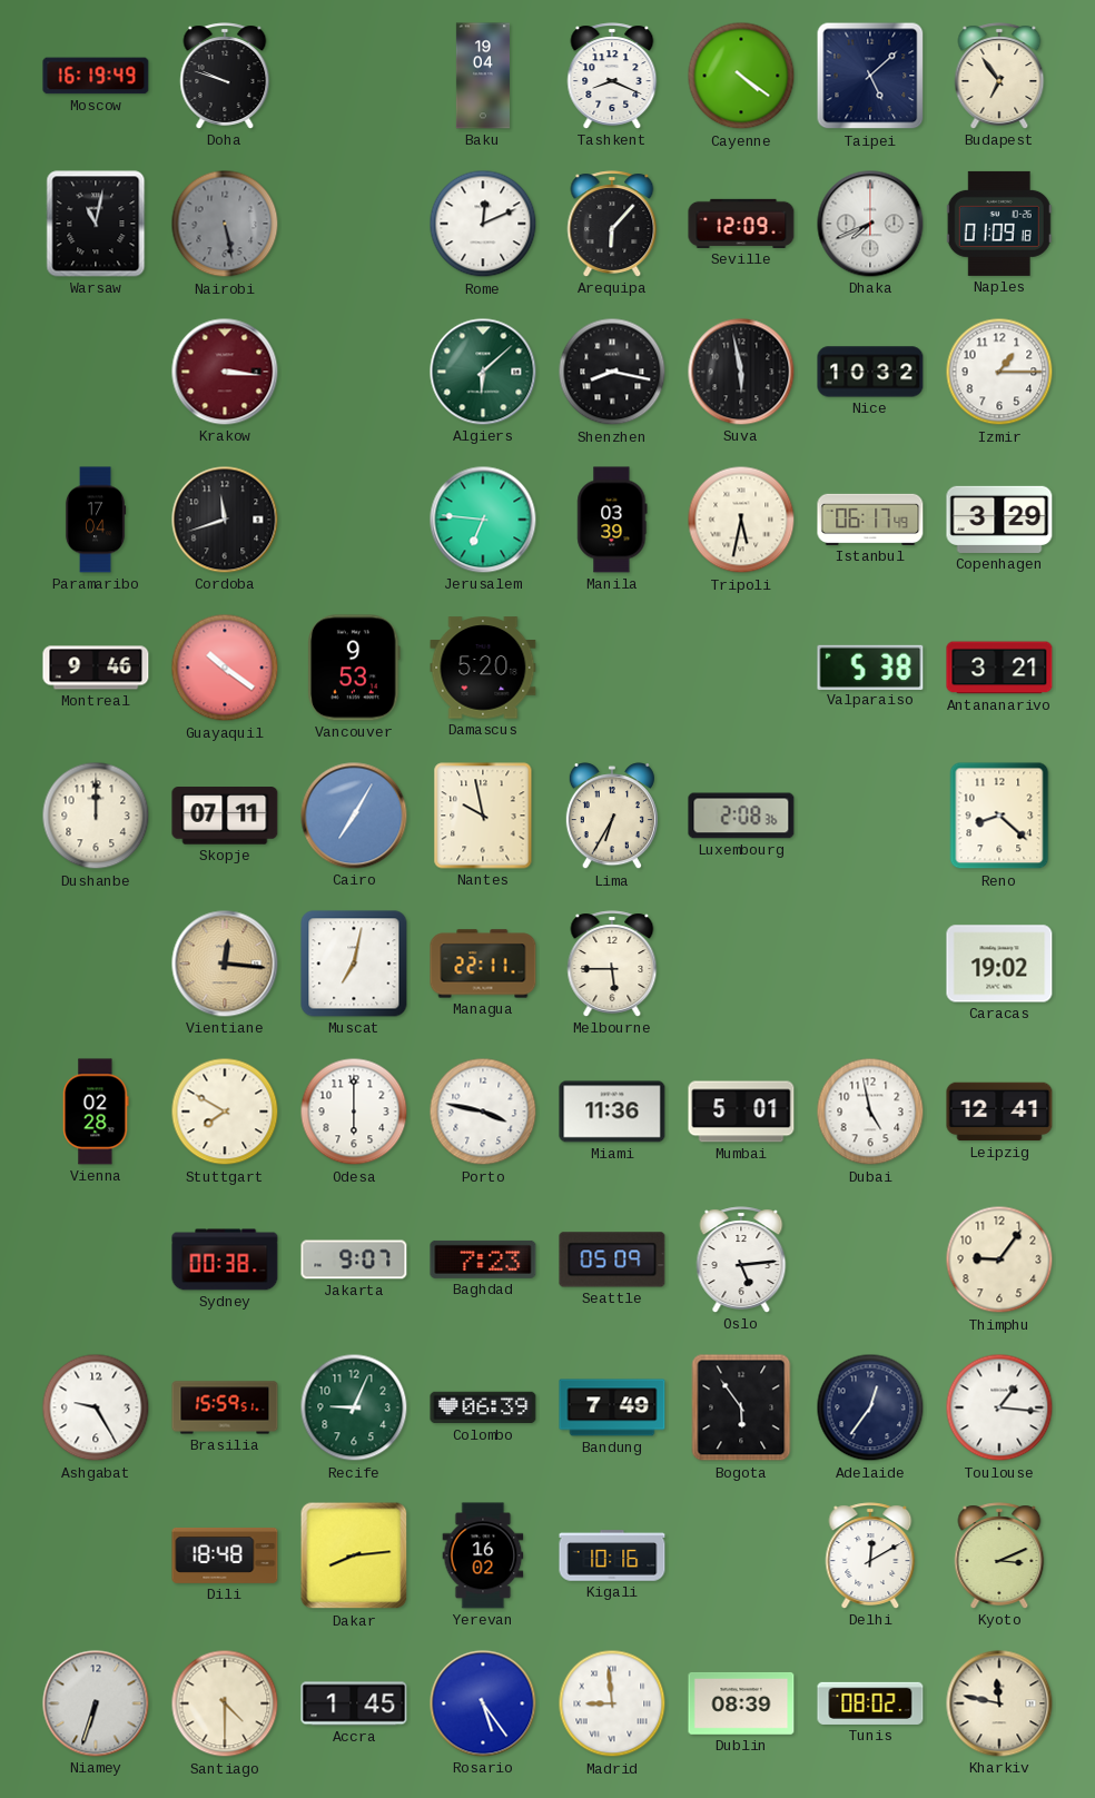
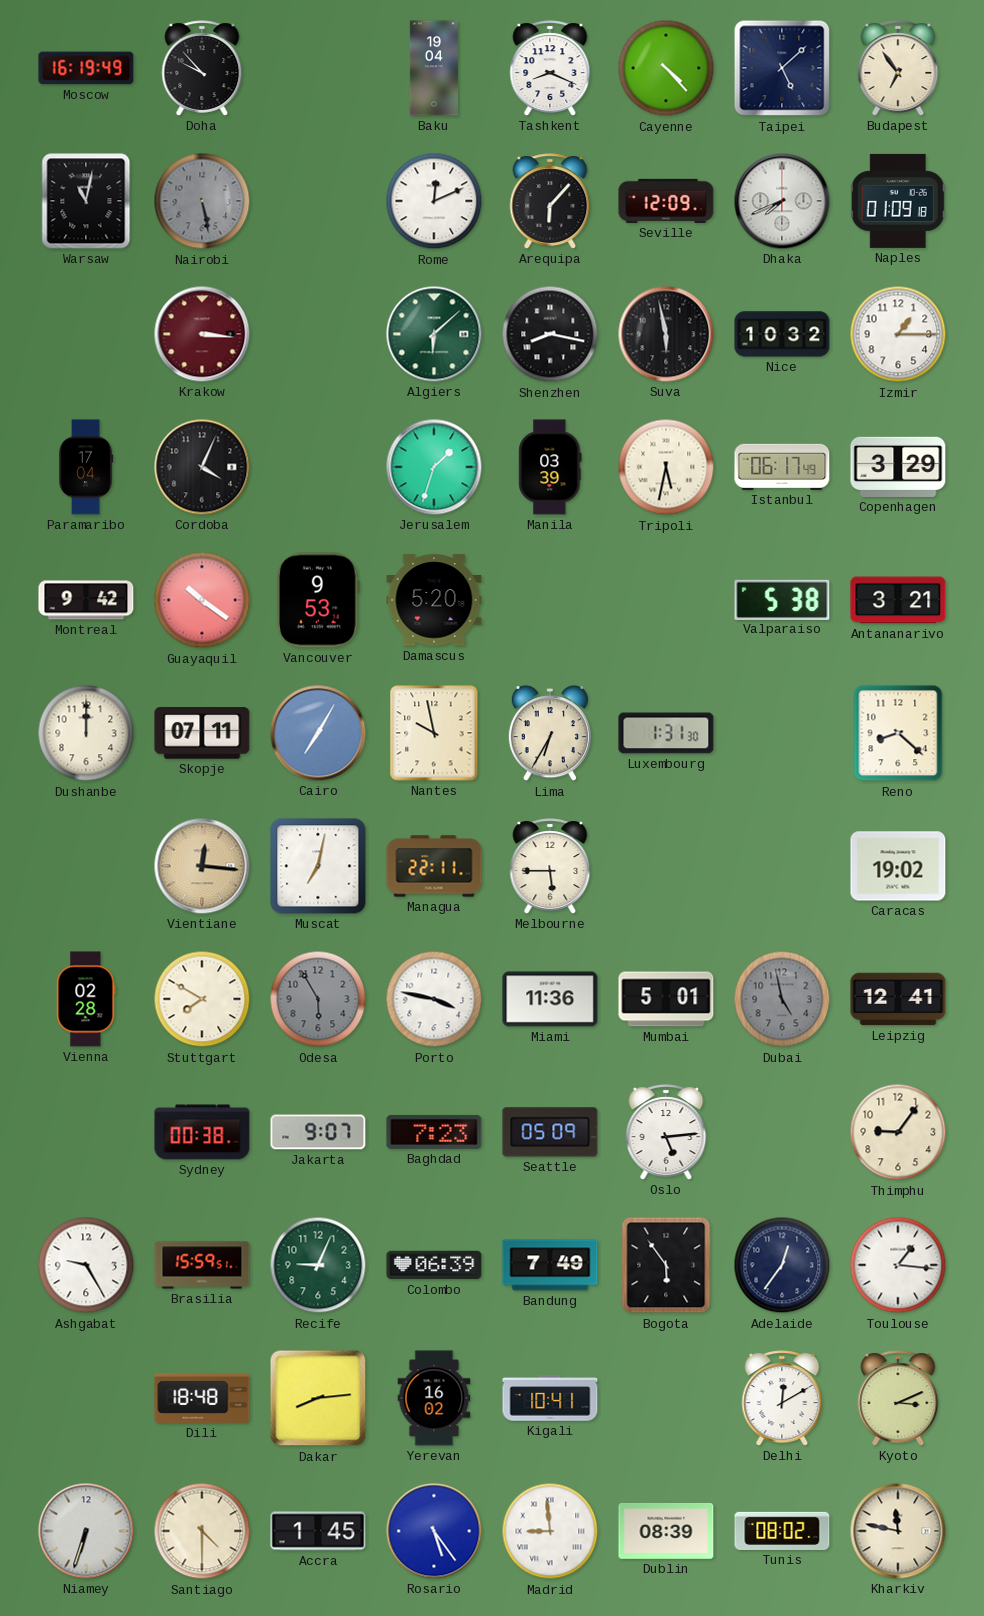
Doha: 9:48 -> 9:53 (202, 68)
Cayenne: 4:21 -> 4:23 (666, 68)
Cordoba: 11:42 -> 4:04 (202, 467)
Jerusalem: 6:46 -> 1:33 (434, 467)
Montreal: 9:46 -> 9:42 (86, 600)
Luxembourg: 2:08 -> 1:31 (666, 733)
Odesa: 6:00 -> 5:55 (318, 999)
Odesa dial: white -> grey (318, 999)
Dubai dial: white -> grey (782, 999)
Kigali: 10:16 -> 10:41 (550, 1398)
